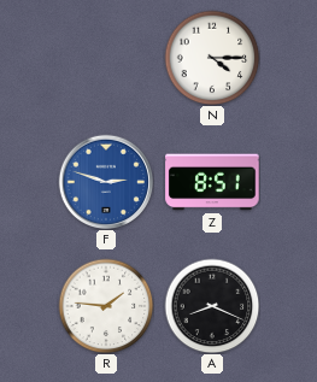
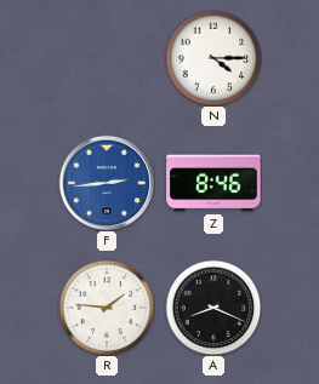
F: 2:48 -> 2:44 (107, 183)
Z: 8:51 -> 8:46 (213, 183)
